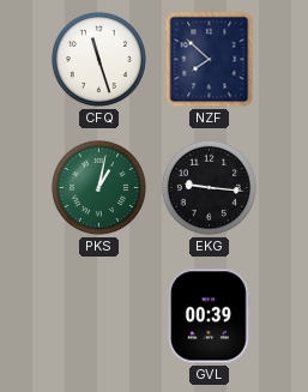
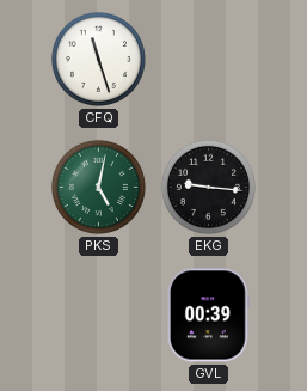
NZF: 7:52 -> none (210, 60)
PKS: 1:02 -> 5:02 (98, 187)
